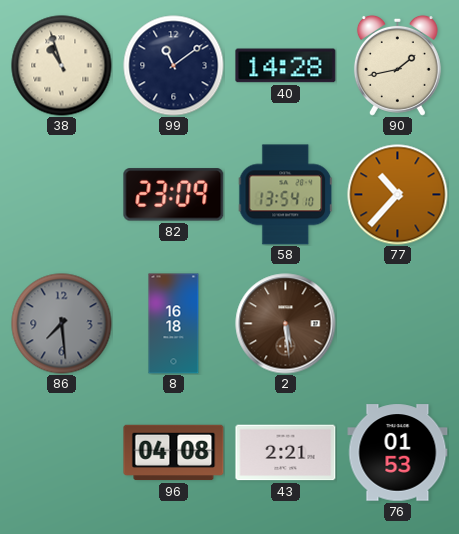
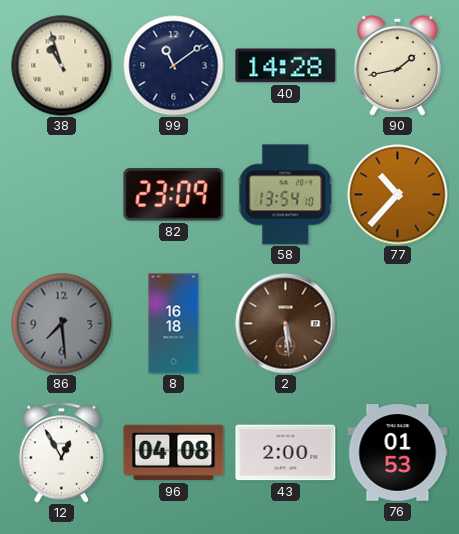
12: none -> 12:55 (61, 453)
43: 2:21 -> 2:00 (286, 453)
